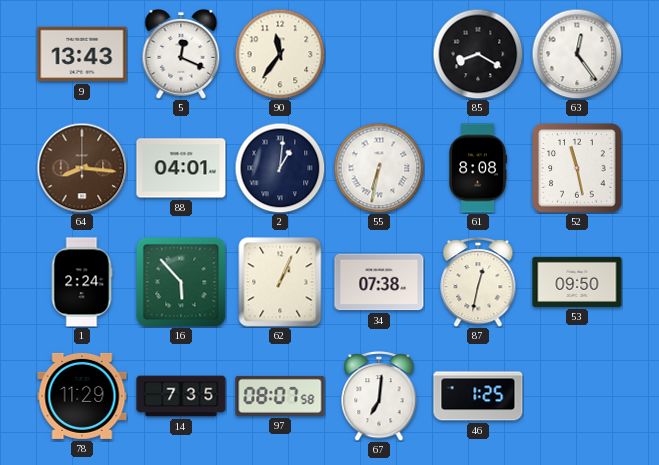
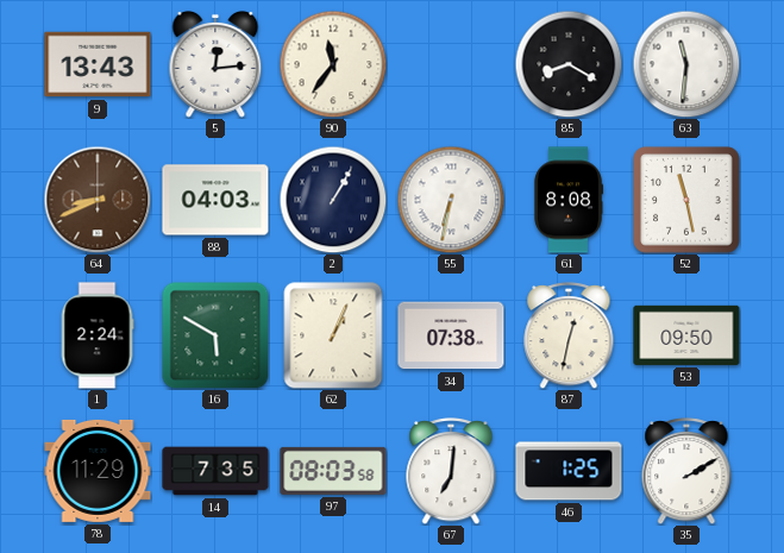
5: 12:19 -> 12:14 (215, 65)
63: 12:24 -> 11:31 (686, 64)
64: 8:16 -> 8:41 (98, 200)
88: 04:01 -> 04:03 (215, 200)
2: 1:01 -> 1:05 (333, 200)
16: 5:53 -> 5:50 (215, 335)
97: 08:07 -> 08:03 (333, 471)
35: none -> 2:10 (686, 472)
